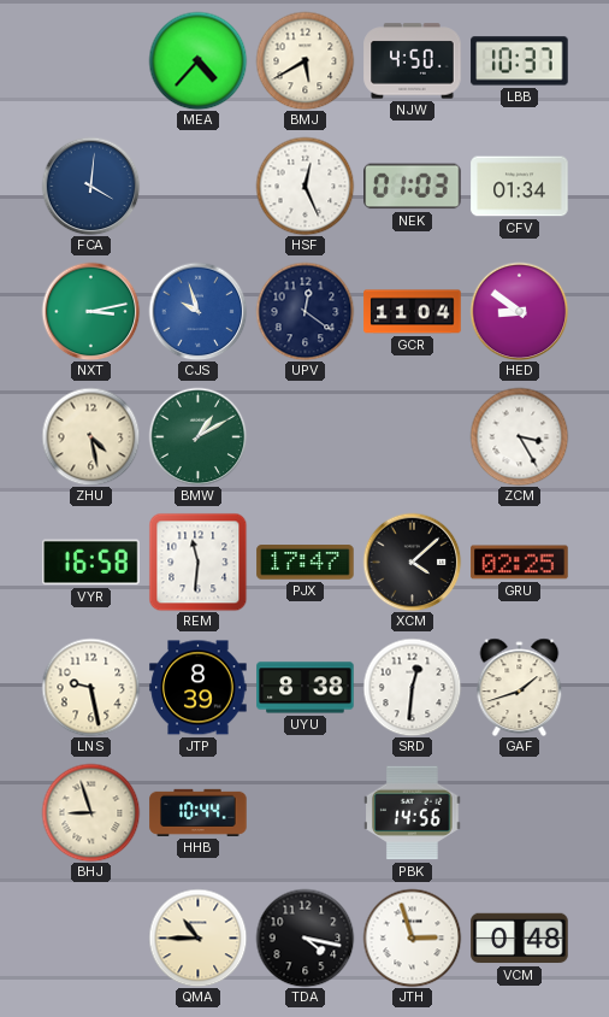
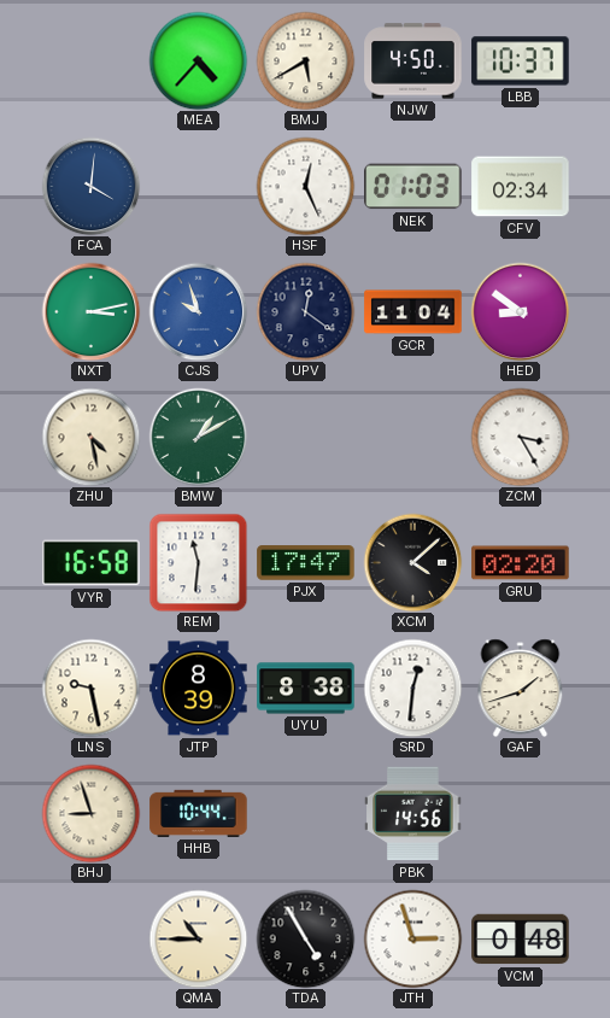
CFV: 01:34 -> 02:34 (521, 187)
GRU: 02:25 -> 02:20 (521, 563)
TDA: 4:17 -> 4:55 (305, 938)
